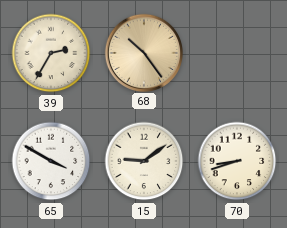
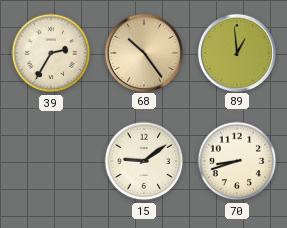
89: none -> 12:59 (236, 52)
65: 3:50 -> none (51, 161)
